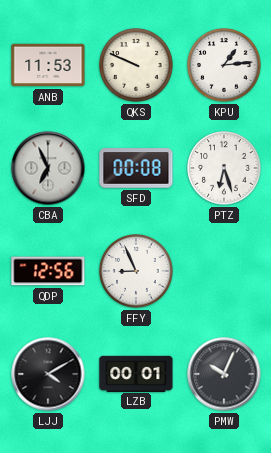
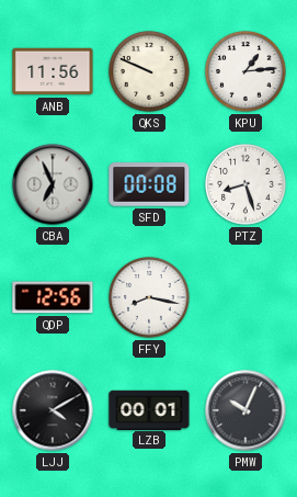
ANB: 11:53 -> 11:56 (53, 71)
PTZ: 6:27 -> 8:27 (245, 184)
FFY: 8:56 -> 8:17 (149, 297)
